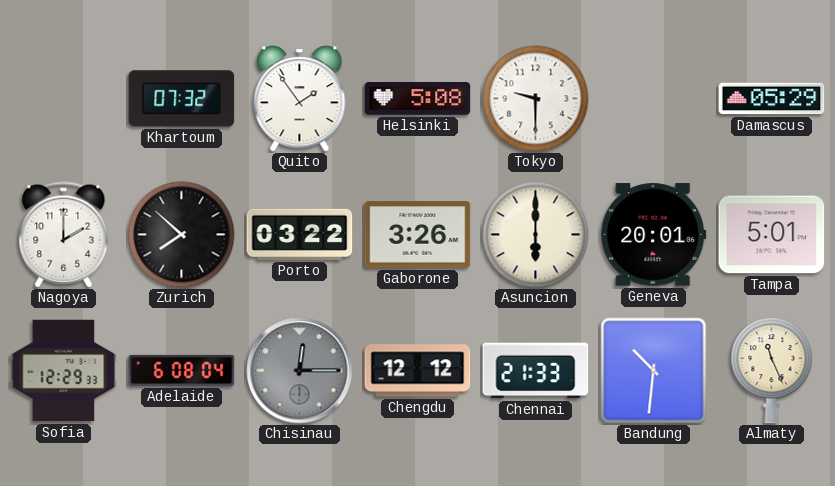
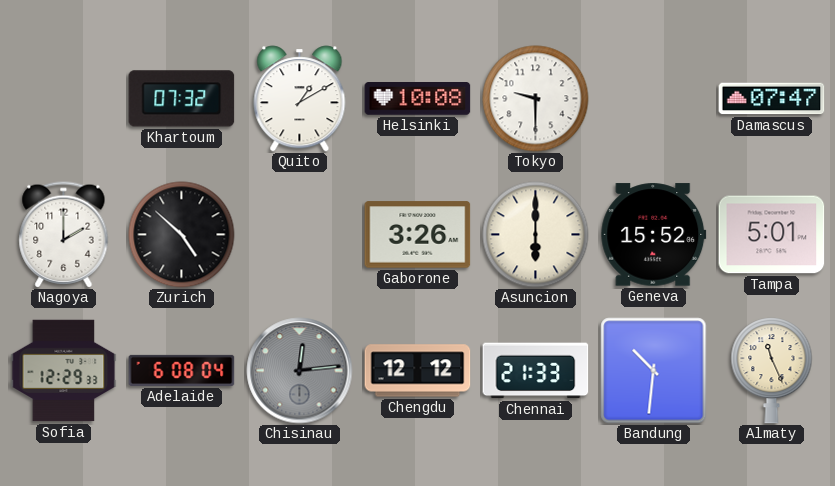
Quito: 1:54 -> 1:10 (300, 99)
Helsinki: 5:08 -> 10:08 (418, 99)
Damascus: 05:29 -> 07:47 (772, 99)
Zurich: 7:52 -> 4:52 (182, 235)
Porto: 03:22 -> none (300, 234)
Geneva: 20:01 -> 15:52 (654, 235)
Chisinau: 12:15 -> 12:14 (300, 371)
